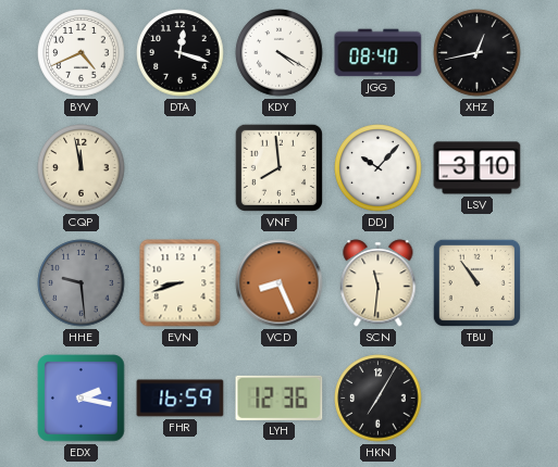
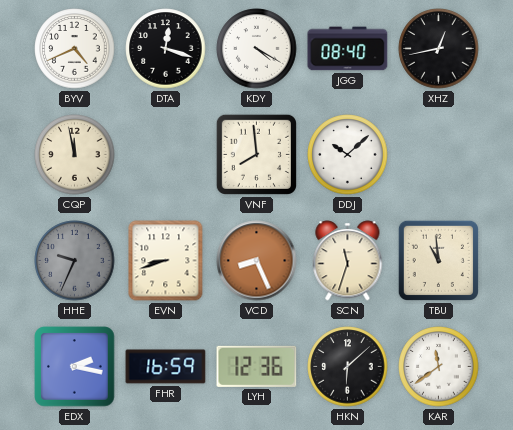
DDJ: 10:07 -> 10:08 (348, 155)
LSV: 3:10 -> none (478, 168)
HHE: 9:29 -> 9:34 (75, 261)
SCN: 11:31 -> 11:33 (348, 261)
TBU: 10:54 -> 10:59 (438, 260)
HKN: 7:05 -> 6:08 (348, 367)
KAR: none -> 11:39 (439, 367)
